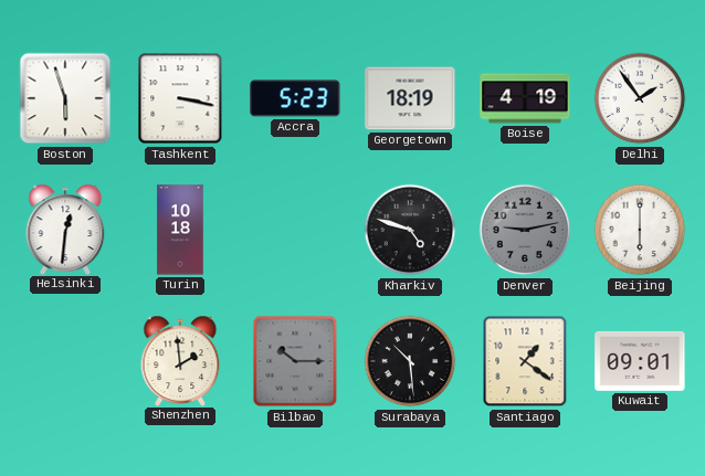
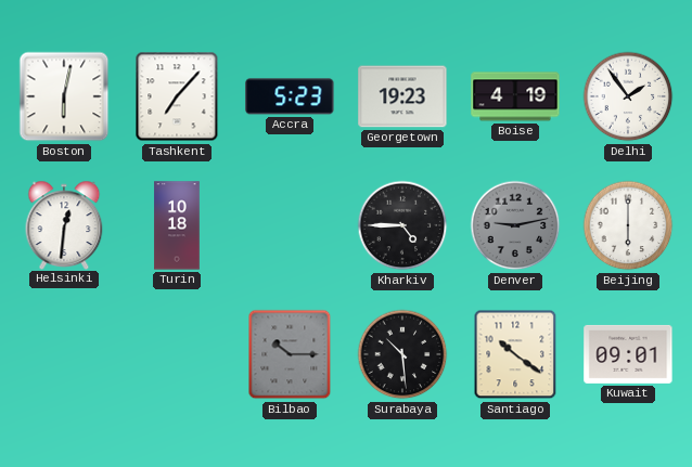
Boston: 5:57 -> 6:02 (64, 96)
Tashkent: 3:17 -> 7:07 (177, 96)
Georgetown: 18:19 -> 19:23 (402, 96)
Kharkiv: 4:48 -> 4:45 (402, 225)
Shenzhen: 1:59 -> none (180, 360)
Santiago: 1:21 -> 10:21 (515, 354)
